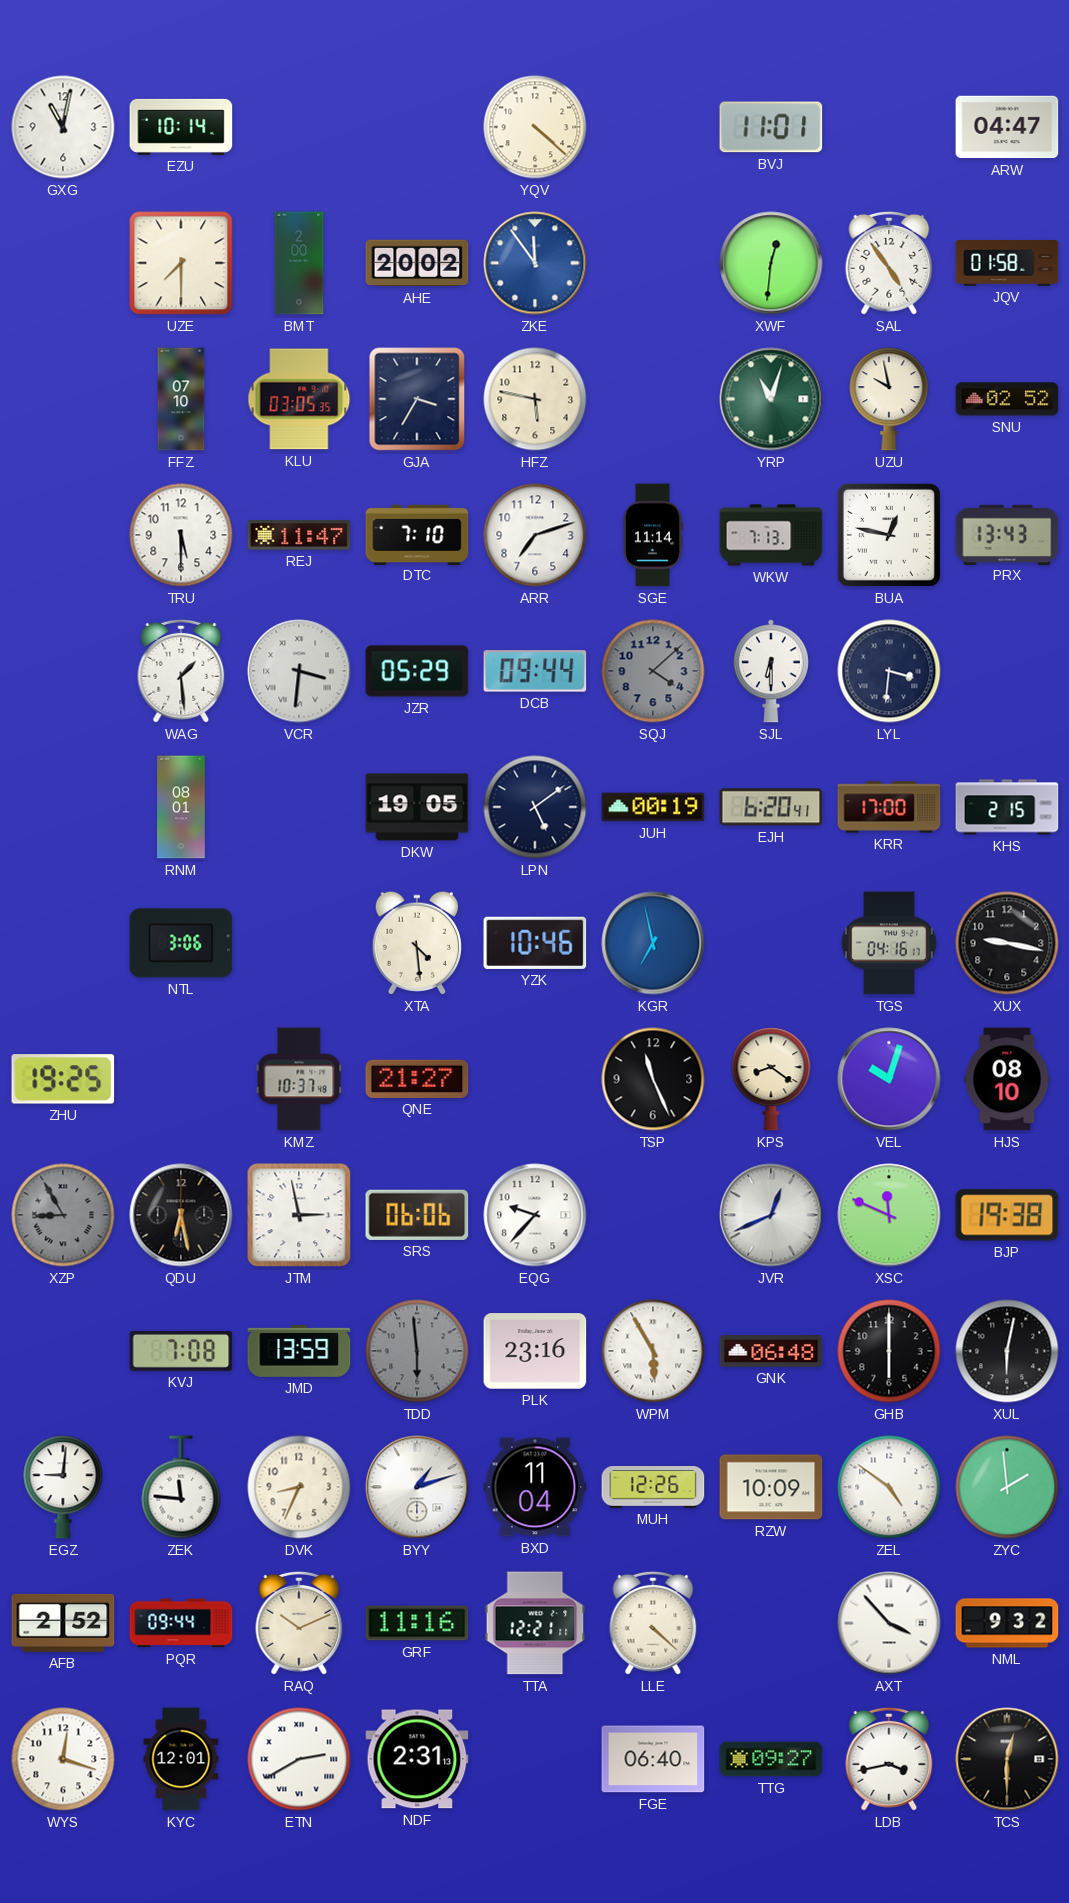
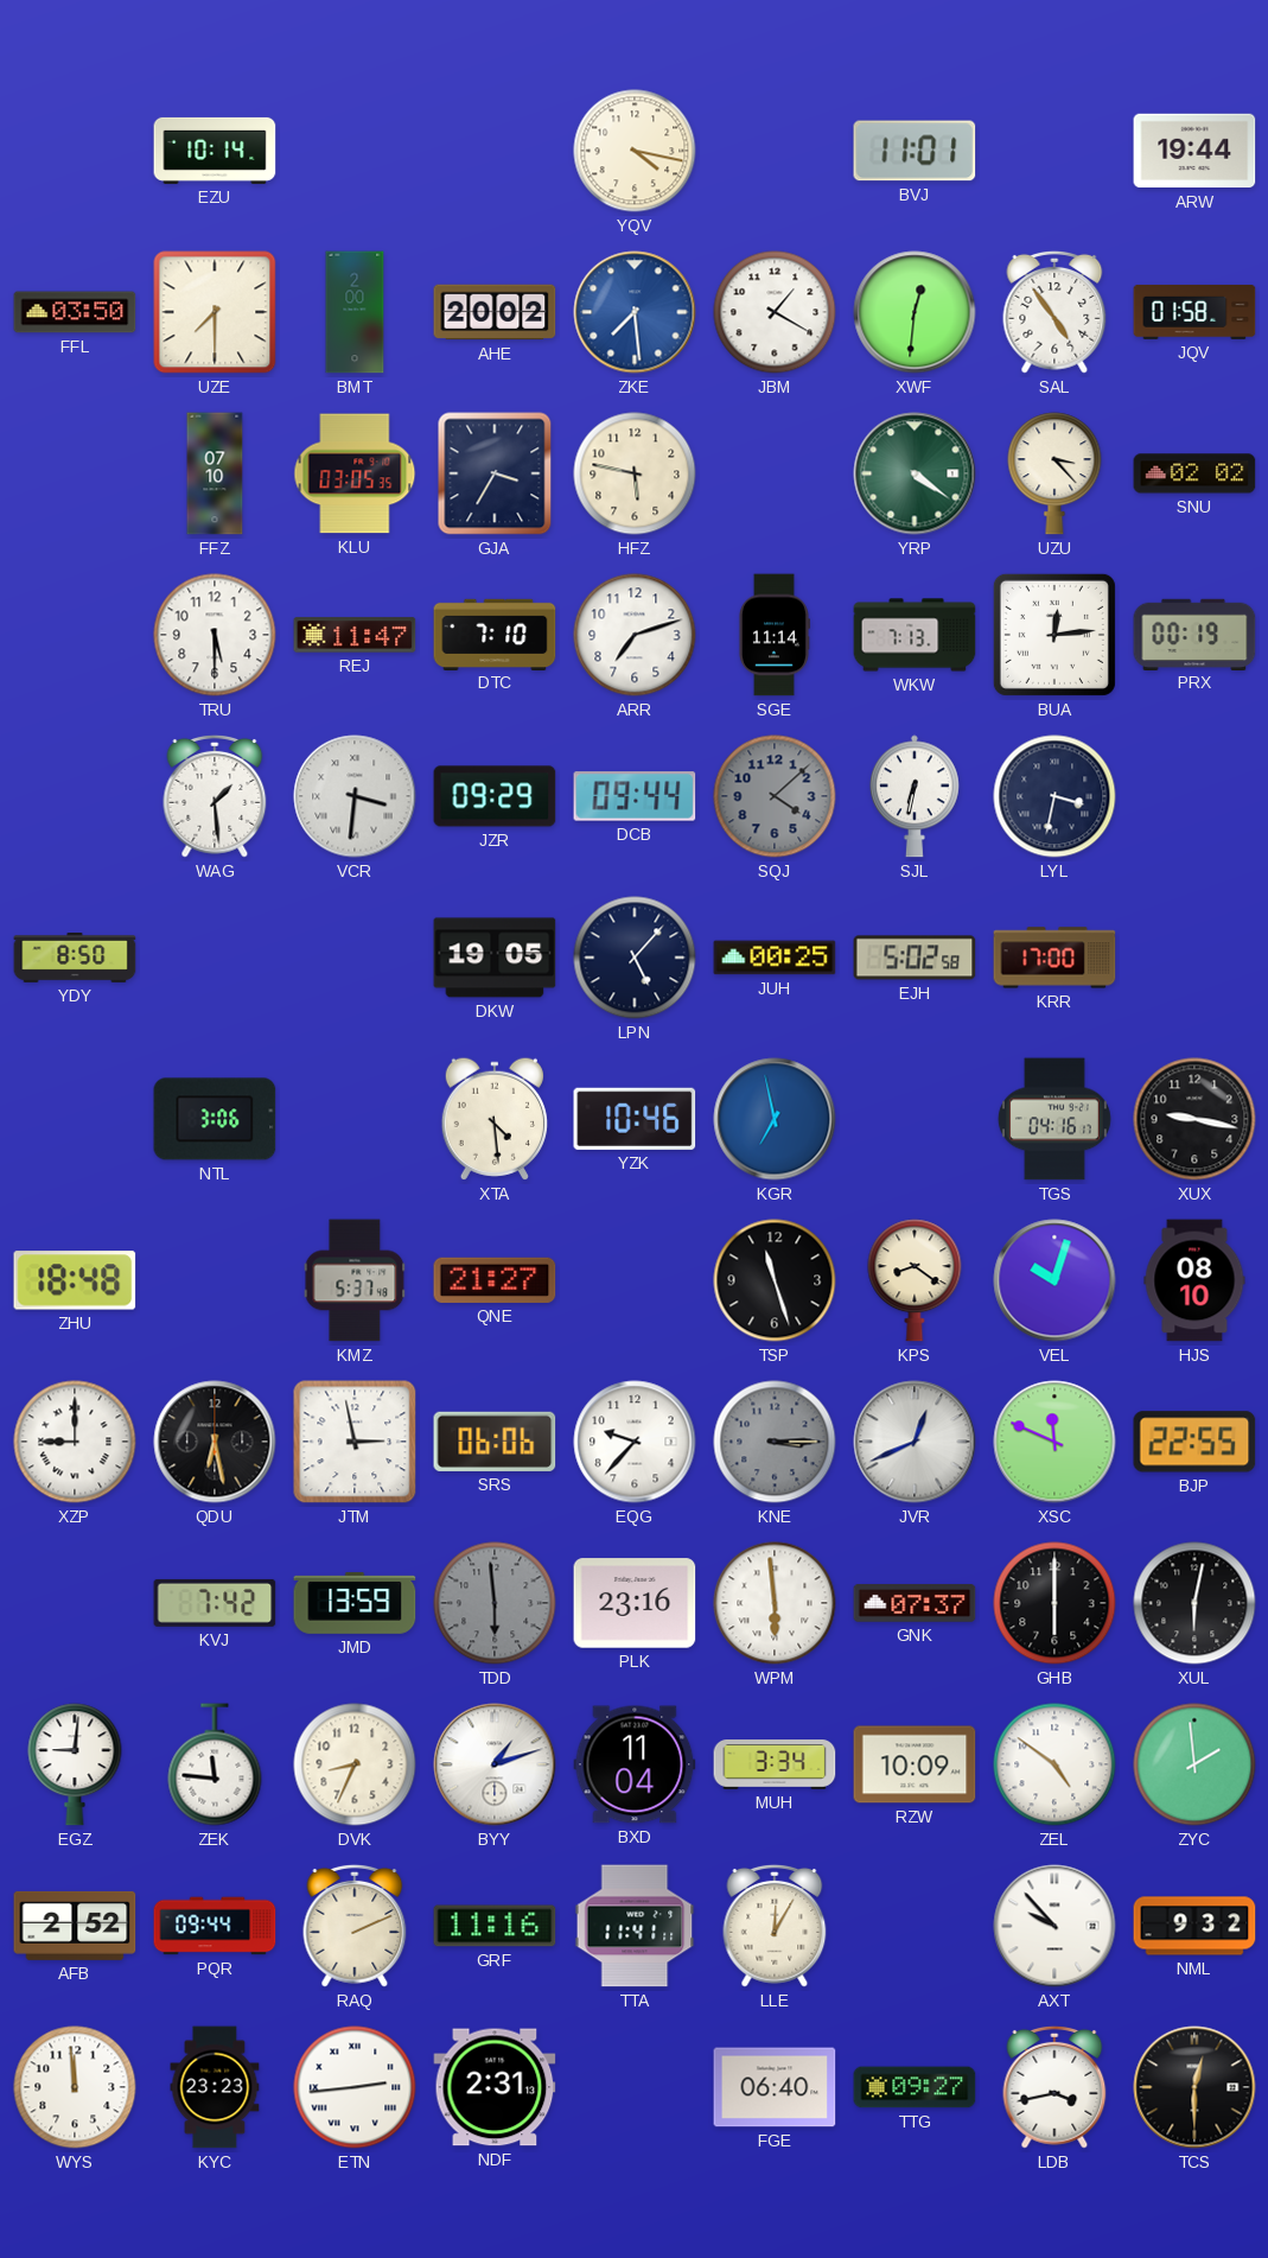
GXG: 11:02 -> none (63, 127)
YQV: 4:22 -> 4:17 (635, 151)
ARW: 04:47 -> 19:44 (1194, 151)
FFL: none -> 03:50 (75, 312)
ZKE: 11:54 -> 7:29 (635, 312)
JBM: none -> 1:20 (775, 312)
YRP: 11:03 -> 4:21 (915, 473)
UZU: 9:58 -> 3:23 (1054, 473)
SNU: 02:52 -> 02:02 (1194, 473)
BUA: 12:47 -> 12:14 (1054, 635)
PRX: 13:43 -> 00:19 (1194, 634)
JZR: 05:29 -> 09:29 (495, 796)
SJL: 6:30 -> 6:32 (915, 796)
LYL: 3:31 -> 3:32 (1054, 796)
YDY: none -> 8:50 (75, 959)
RNM: 08:01 -> none (181, 807)
LPN: 5:09 -> 5:07 (635, 958)
JUH: 00:19 -> 00:25 (775, 958)
EJH: 6:20 -> 5:02 (915, 958)
KHS: 2:15 -> none (1007, 807)
ZHU: 19:25 -> 18:48 (75, 1280)
KMZ: 10:37 -> 5:37 (355, 1280)
TSP: 11:26 -> 11:27 (775, 1280)
XZP: 8:55 -> 9:00 (75, 1442)
XZP dial: grey -> white (75, 1442)
KNE: none -> 3:15 (775, 1442)
BJP: 19:38 -> 22:55 (1194, 1442)
KVJ: 7:08 -> 7:42 (215, 1603)
WPM: 5:55 -> 5:59 (775, 1603)
GNK: 06:48 -> 07:37 (915, 1603)
MUH: 12:26 -> 3:34 (775, 1764)
RAQ: 10:11 -> 2:11 (355, 1926)
TTA: 12:21 -> 11:41 (635, 1926)
LLE: 4:22 -> 12:05 (775, 1926)
AXT: 3:53 -> 9:53 (1054, 1926)
WYS: 12:18 -> 11:59 (75, 2087)
KYC: 12:01 -> 23:23 (215, 2087)
ETN: 2:40 -> 2:44 (355, 2087)
